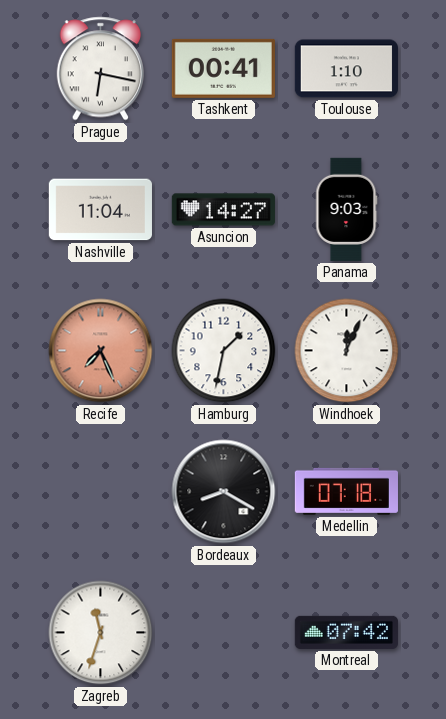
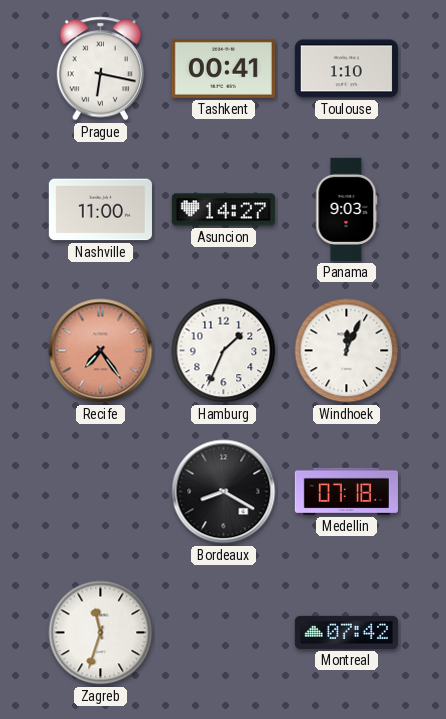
Nashville: 11:04 -> 11:00 (100, 210)
Recife: 7:26 -> 7:24 (101, 351)
Hamburg: 1:32 -> 1:34 (224, 351)
